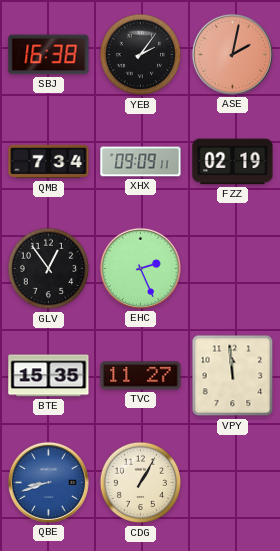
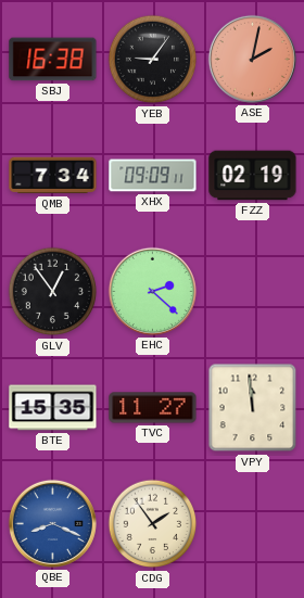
YEB: 2:06 -> 9:06 (153, 60)
EHC: 2:26 -> 2:22 (152, 291)
QBE: 8:42 -> 8:19 (52, 523)
CDG: 1:05 -> 1:54 (153, 524)
